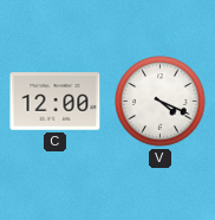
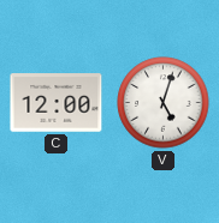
V: 4:19 -> 5:03 (164, 103)
